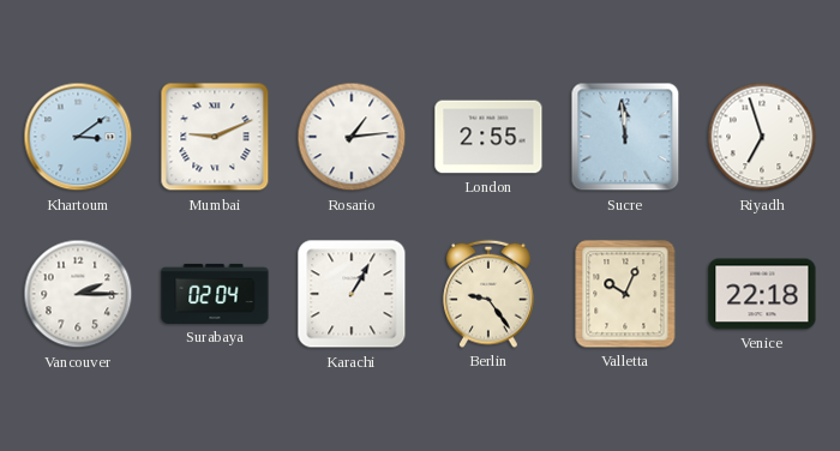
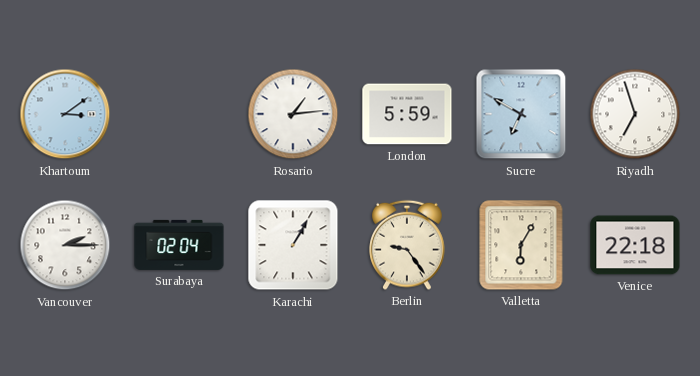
Mumbai: 9:11 -> none (215, 137)
London: 2:55 -> 5:59 (407, 114)
Sucre: 11:59 -> 6:50 (521, 114)
Valletta: 10:04 -> 6:05 (521, 245)
